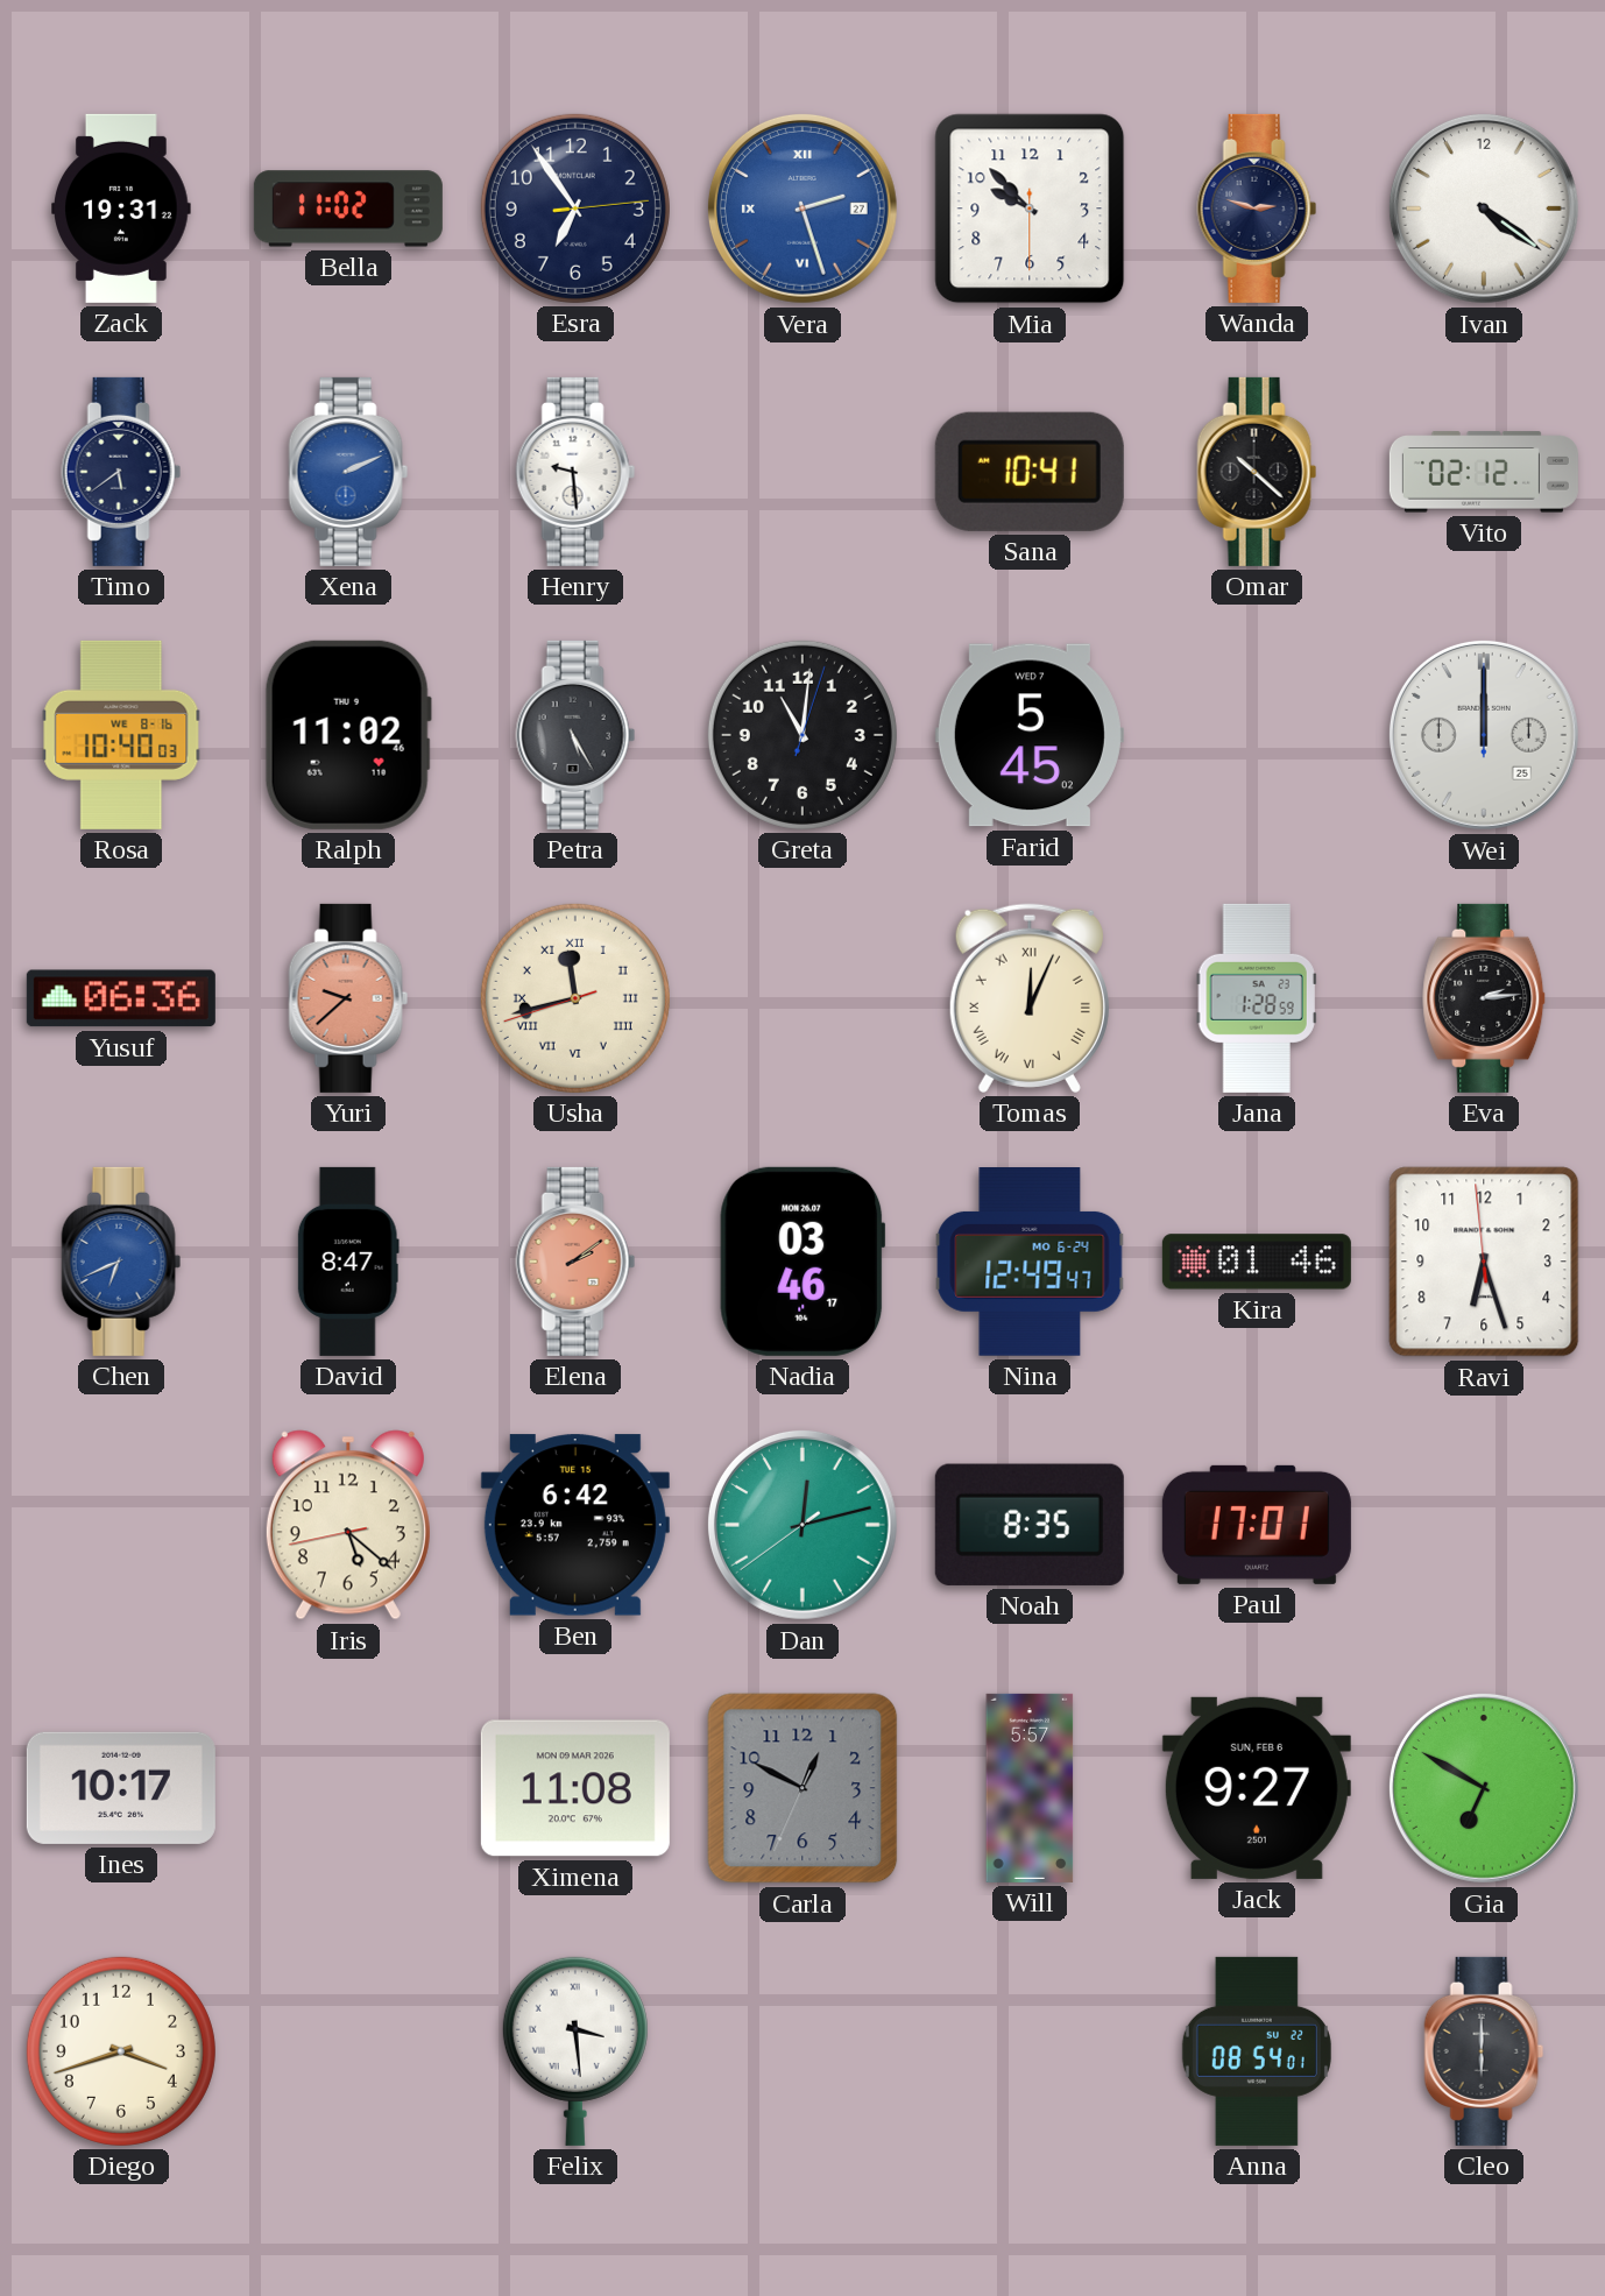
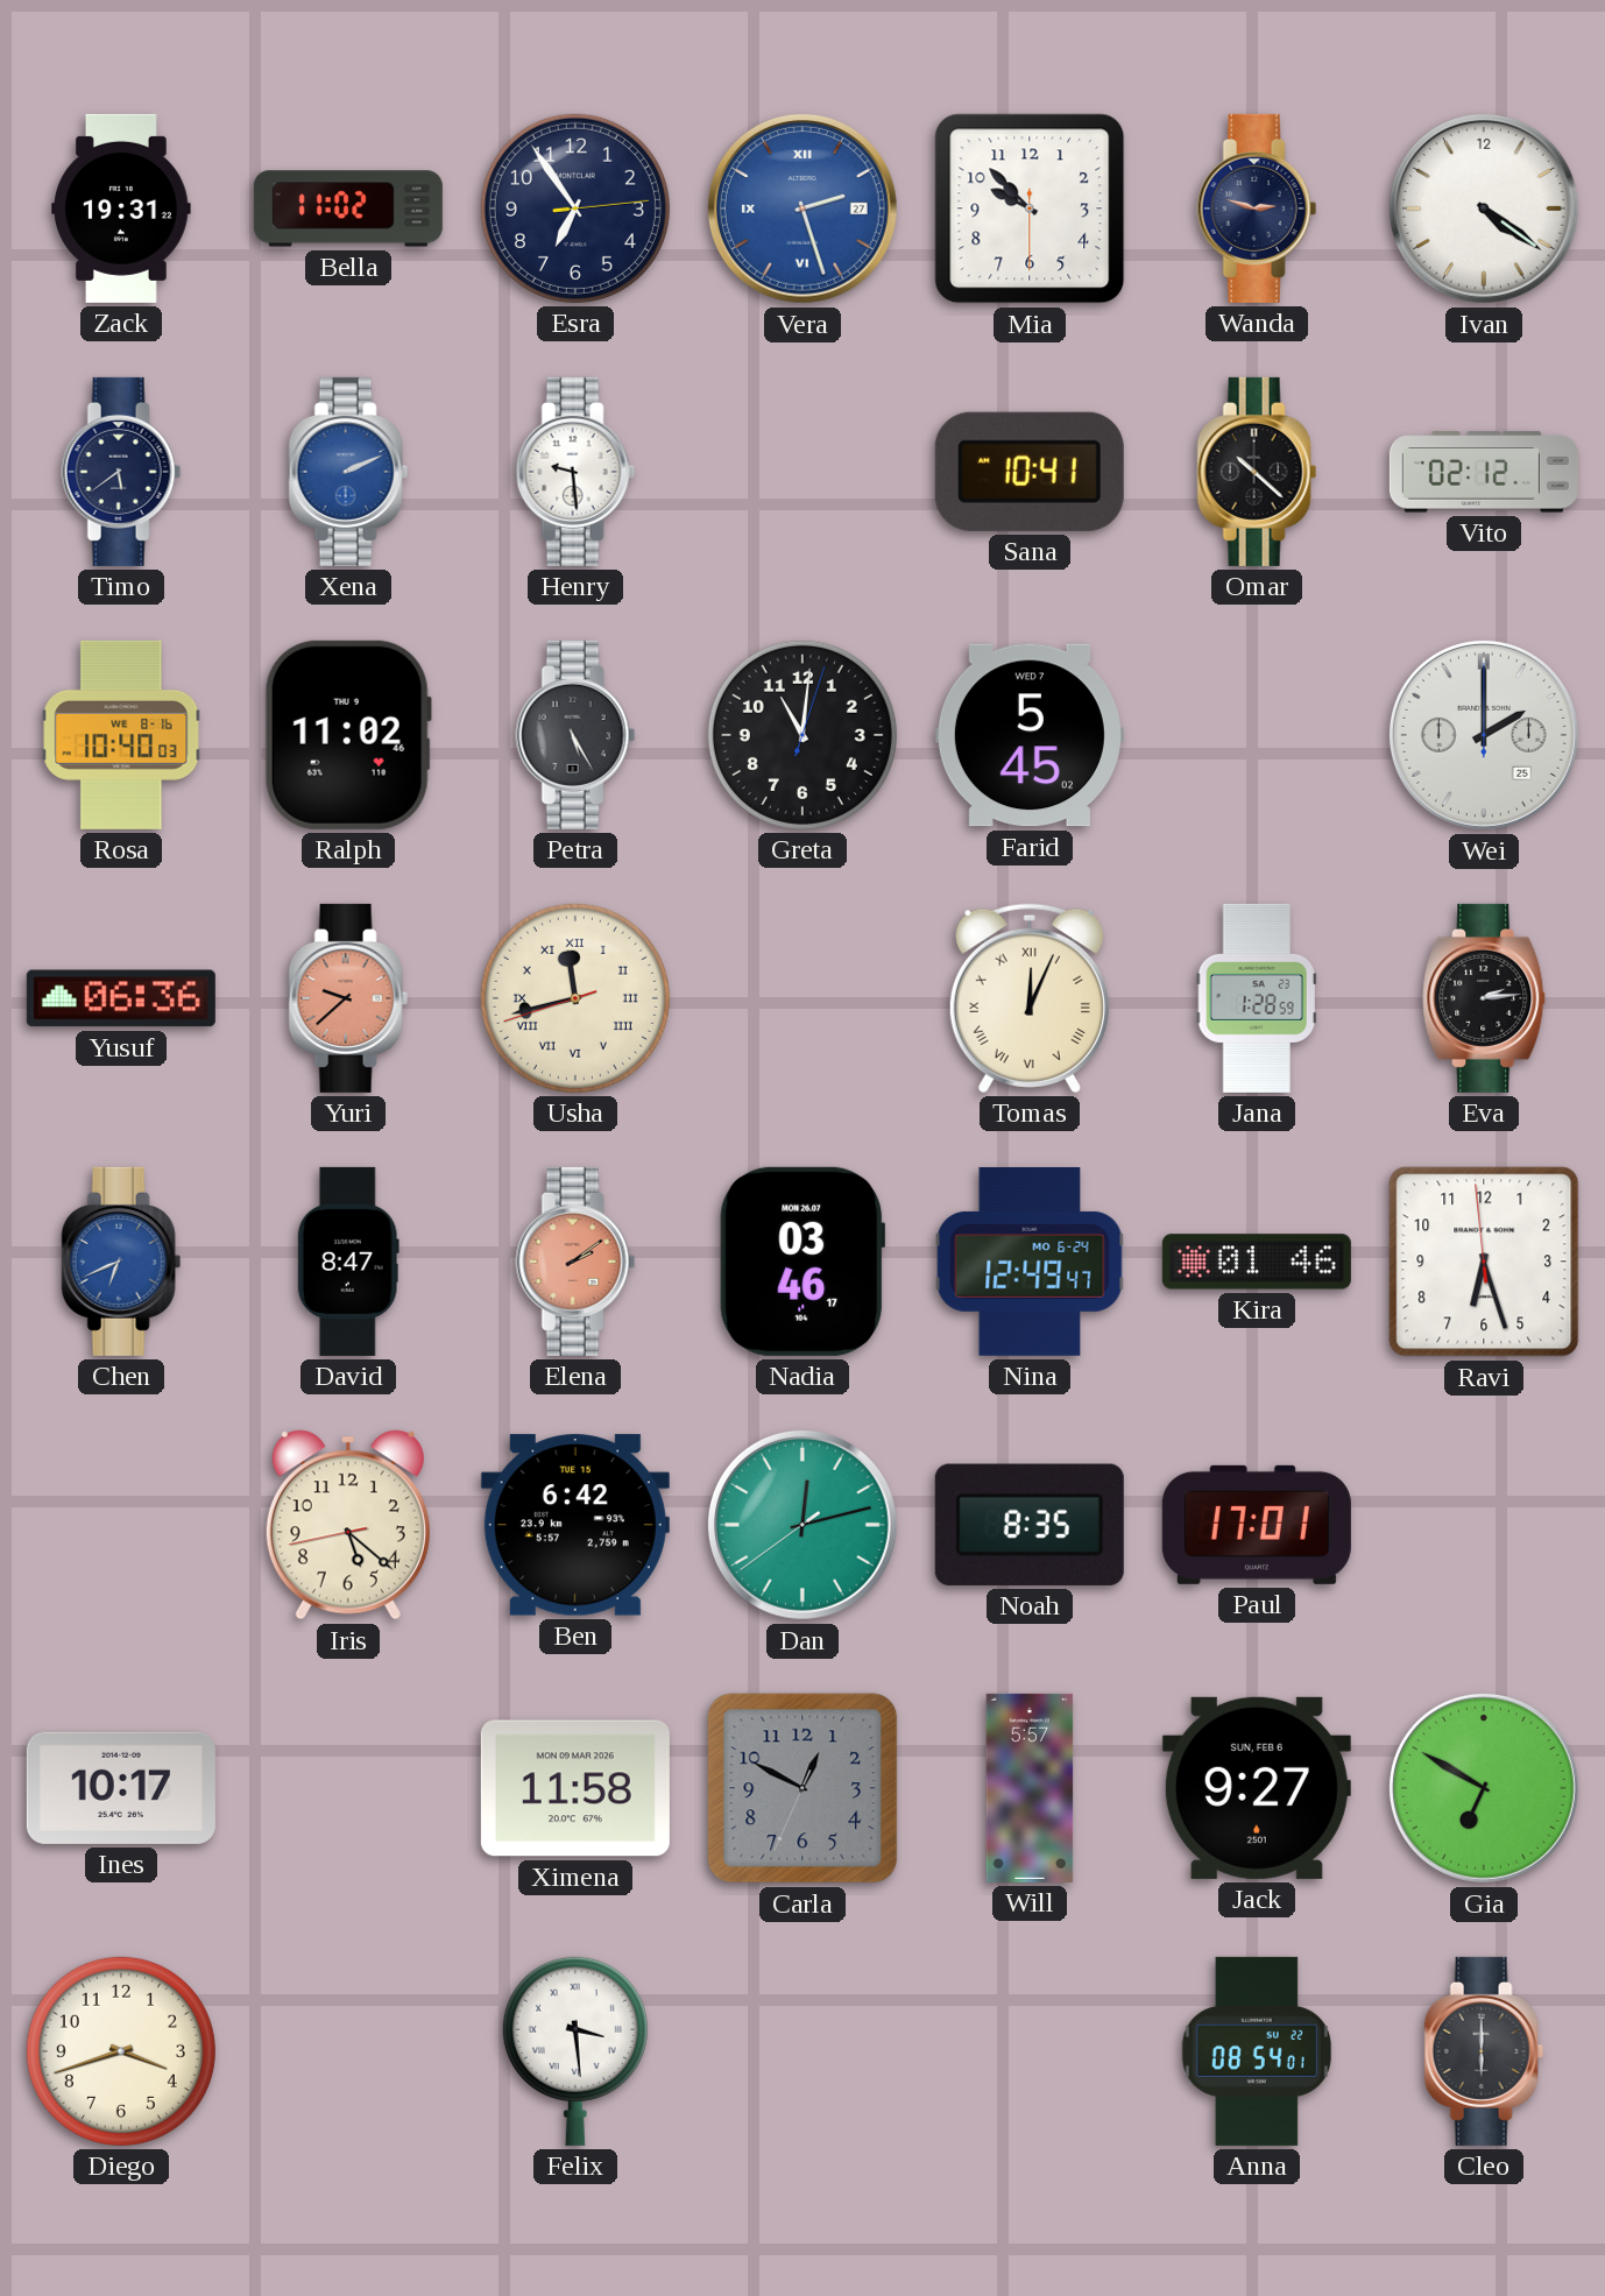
Wei: 12:00 -> 2:00 (1484, 735)
Ximena: 11:08 -> 11:58 (575, 1788)
